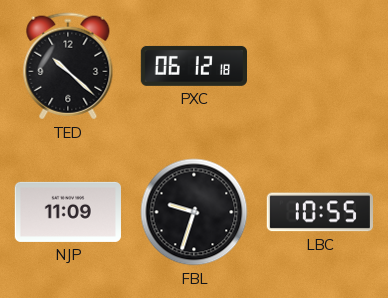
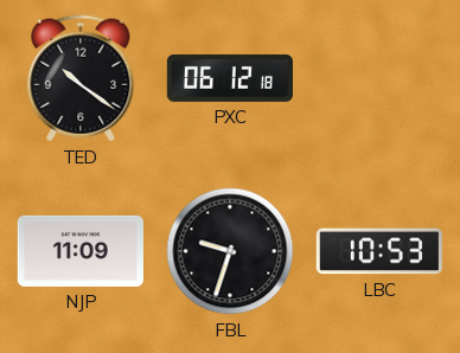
TED: 10:22 -> 10:21 (81, 78)
LBC: 10:55 -> 10:53 (379, 251)
